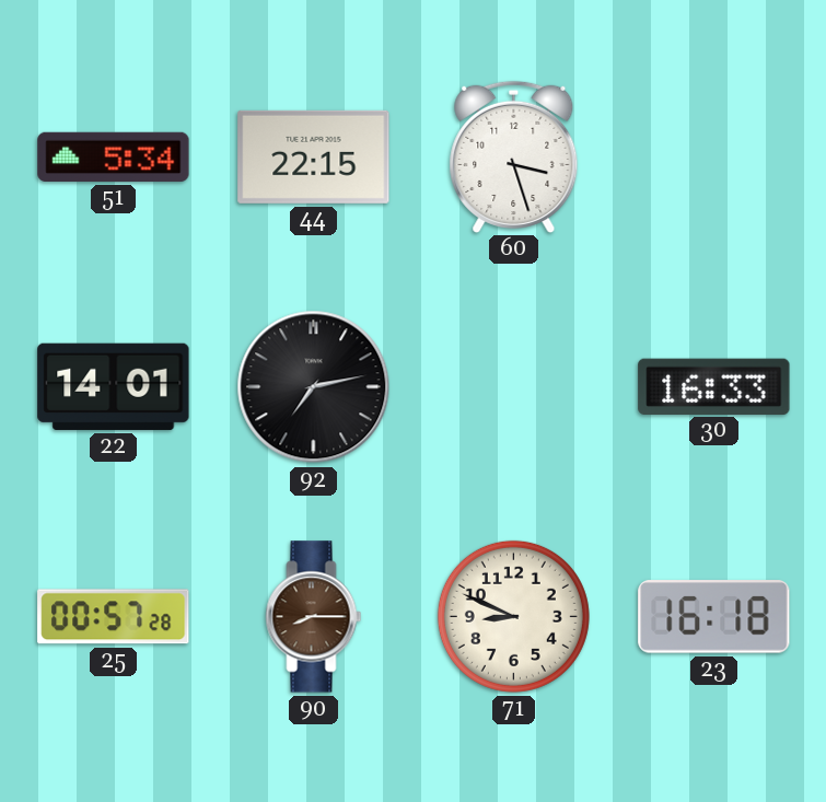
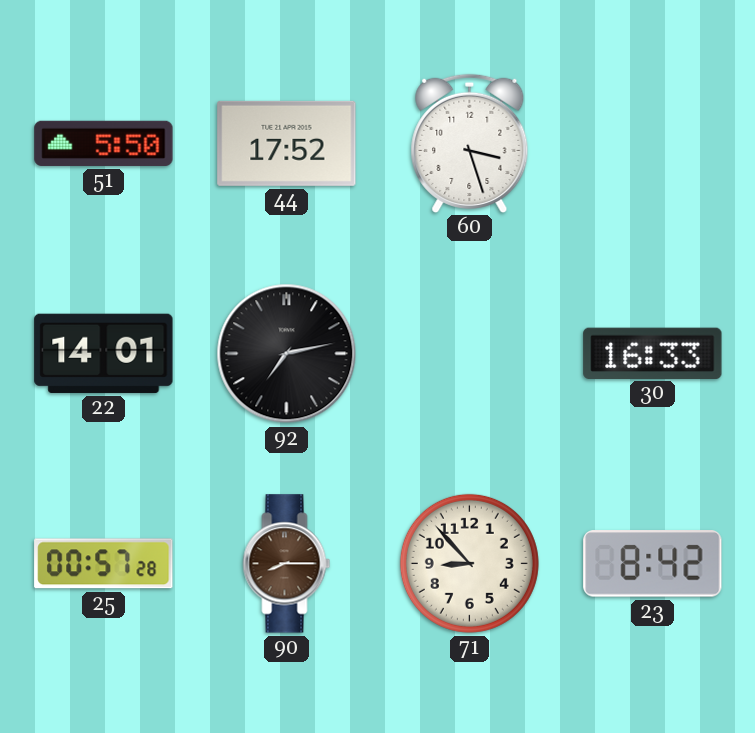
51: 5:34 -> 5:50 (104, 143)
44: 22:15 -> 17:52 (287, 143)
71: 8:49 -> 8:53 (469, 563)
23: 16:18 -> 8:42 (653, 564)
